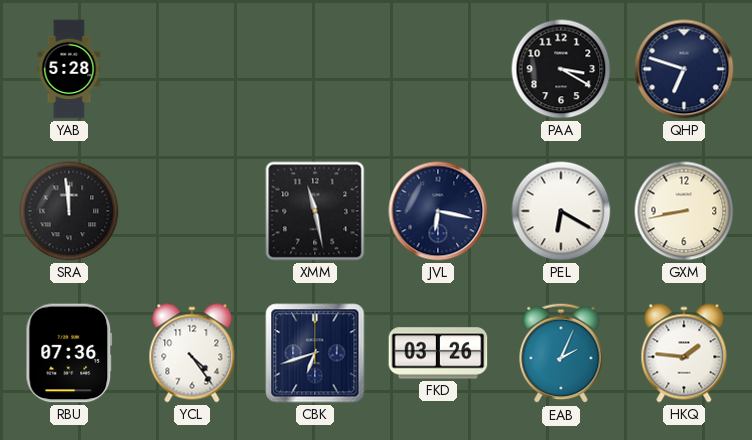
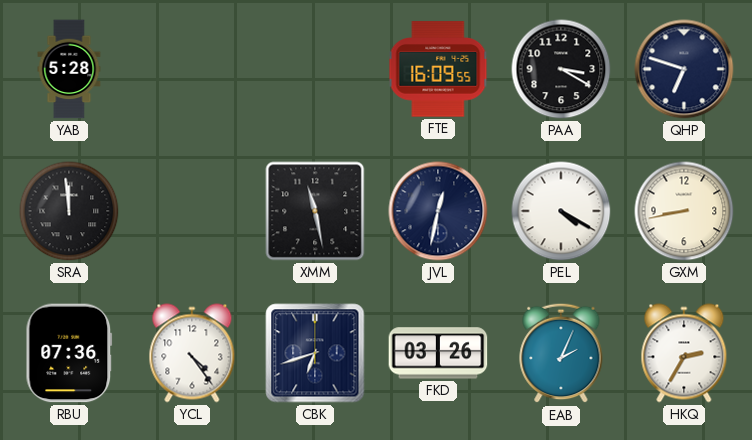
FTE: none -> 16:09 (438, 69)
JVL: 6:17 -> 12:32 (438, 211)
PEL: 6:20 -> 4:20 (561, 211)
HKQ: 1:46 -> 2:35 (684, 353)
